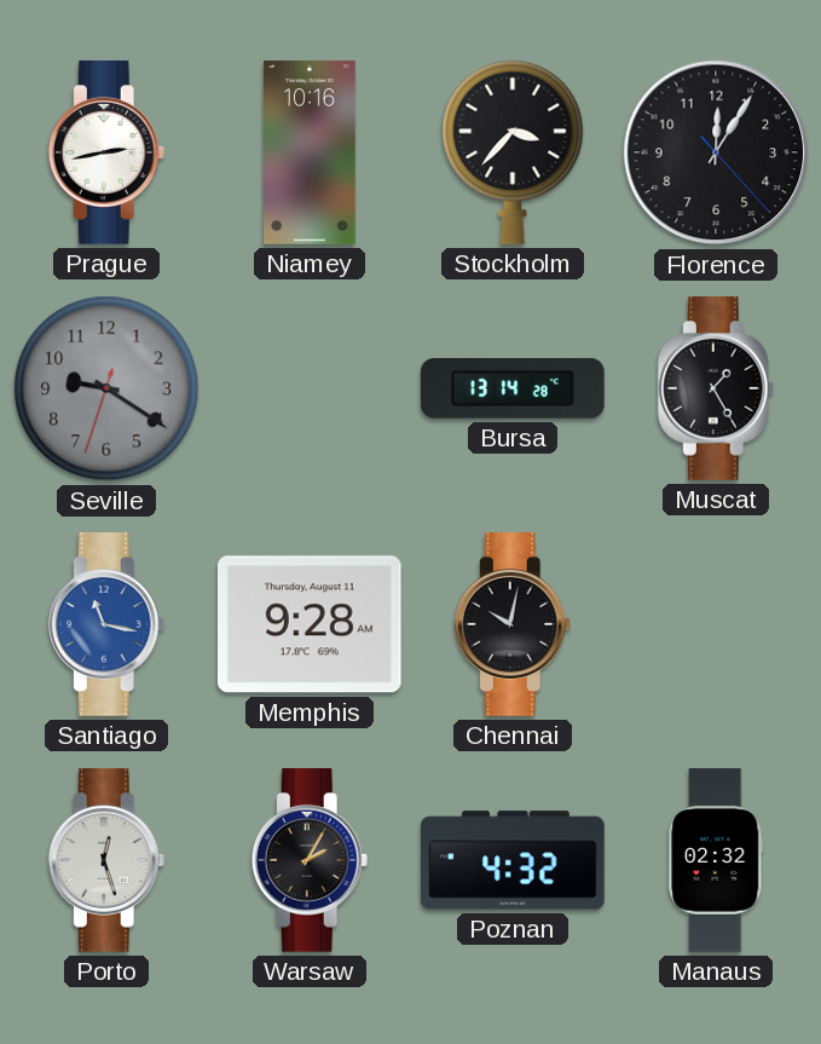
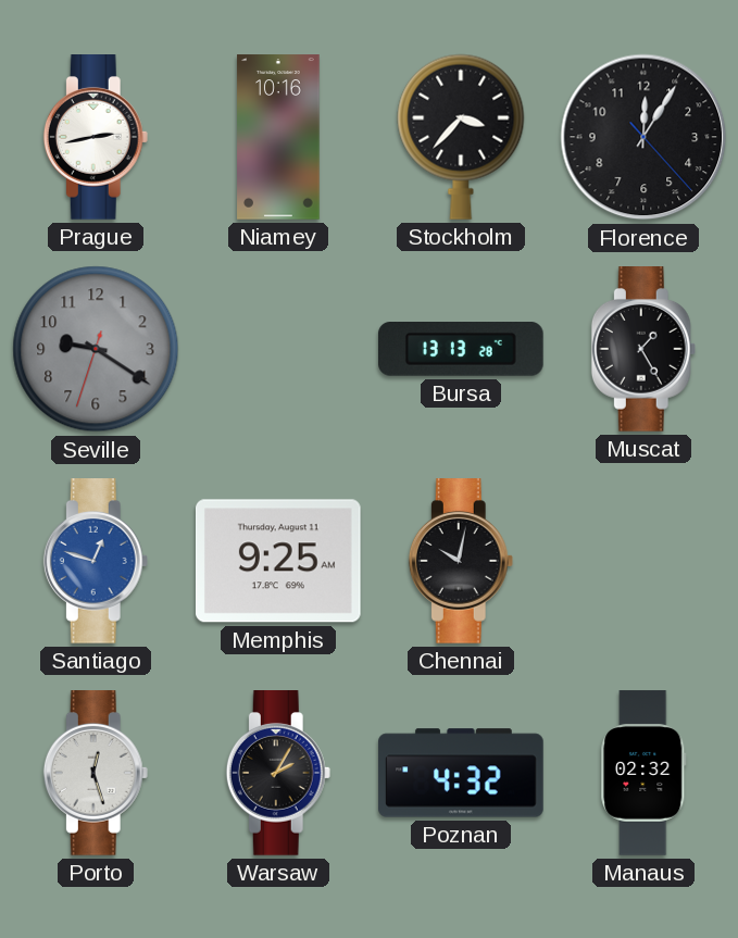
Bursa: 13:14 -> 13:13 (462, 350)
Santiago: 11:17 -> 12:48 (96, 561)
Memphis: 9:28 -> 9:25 (278, 561)
